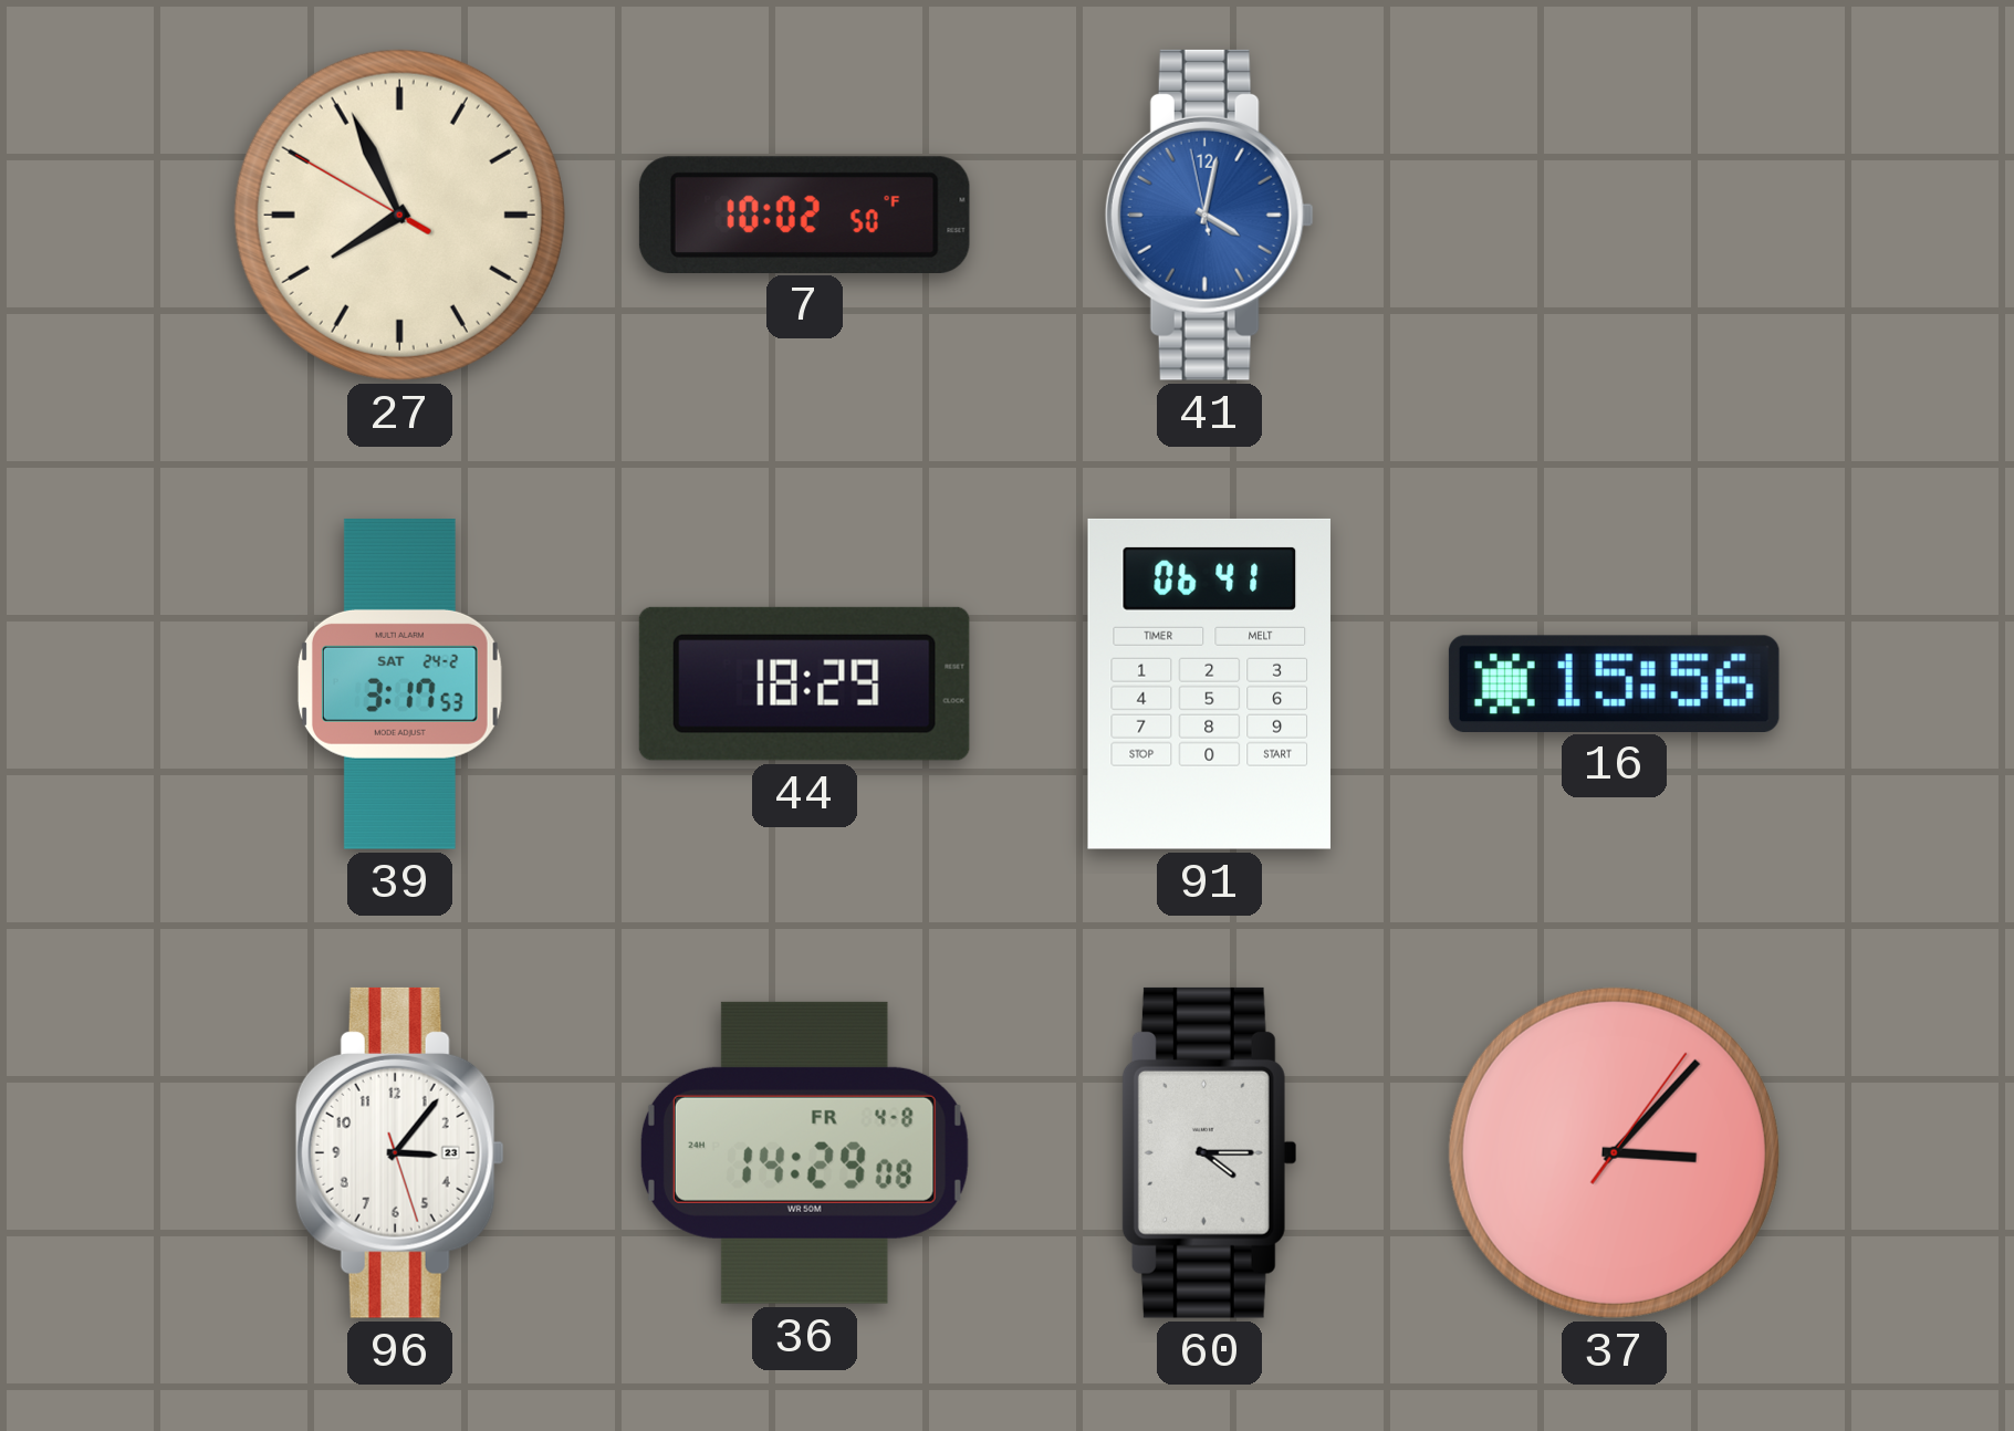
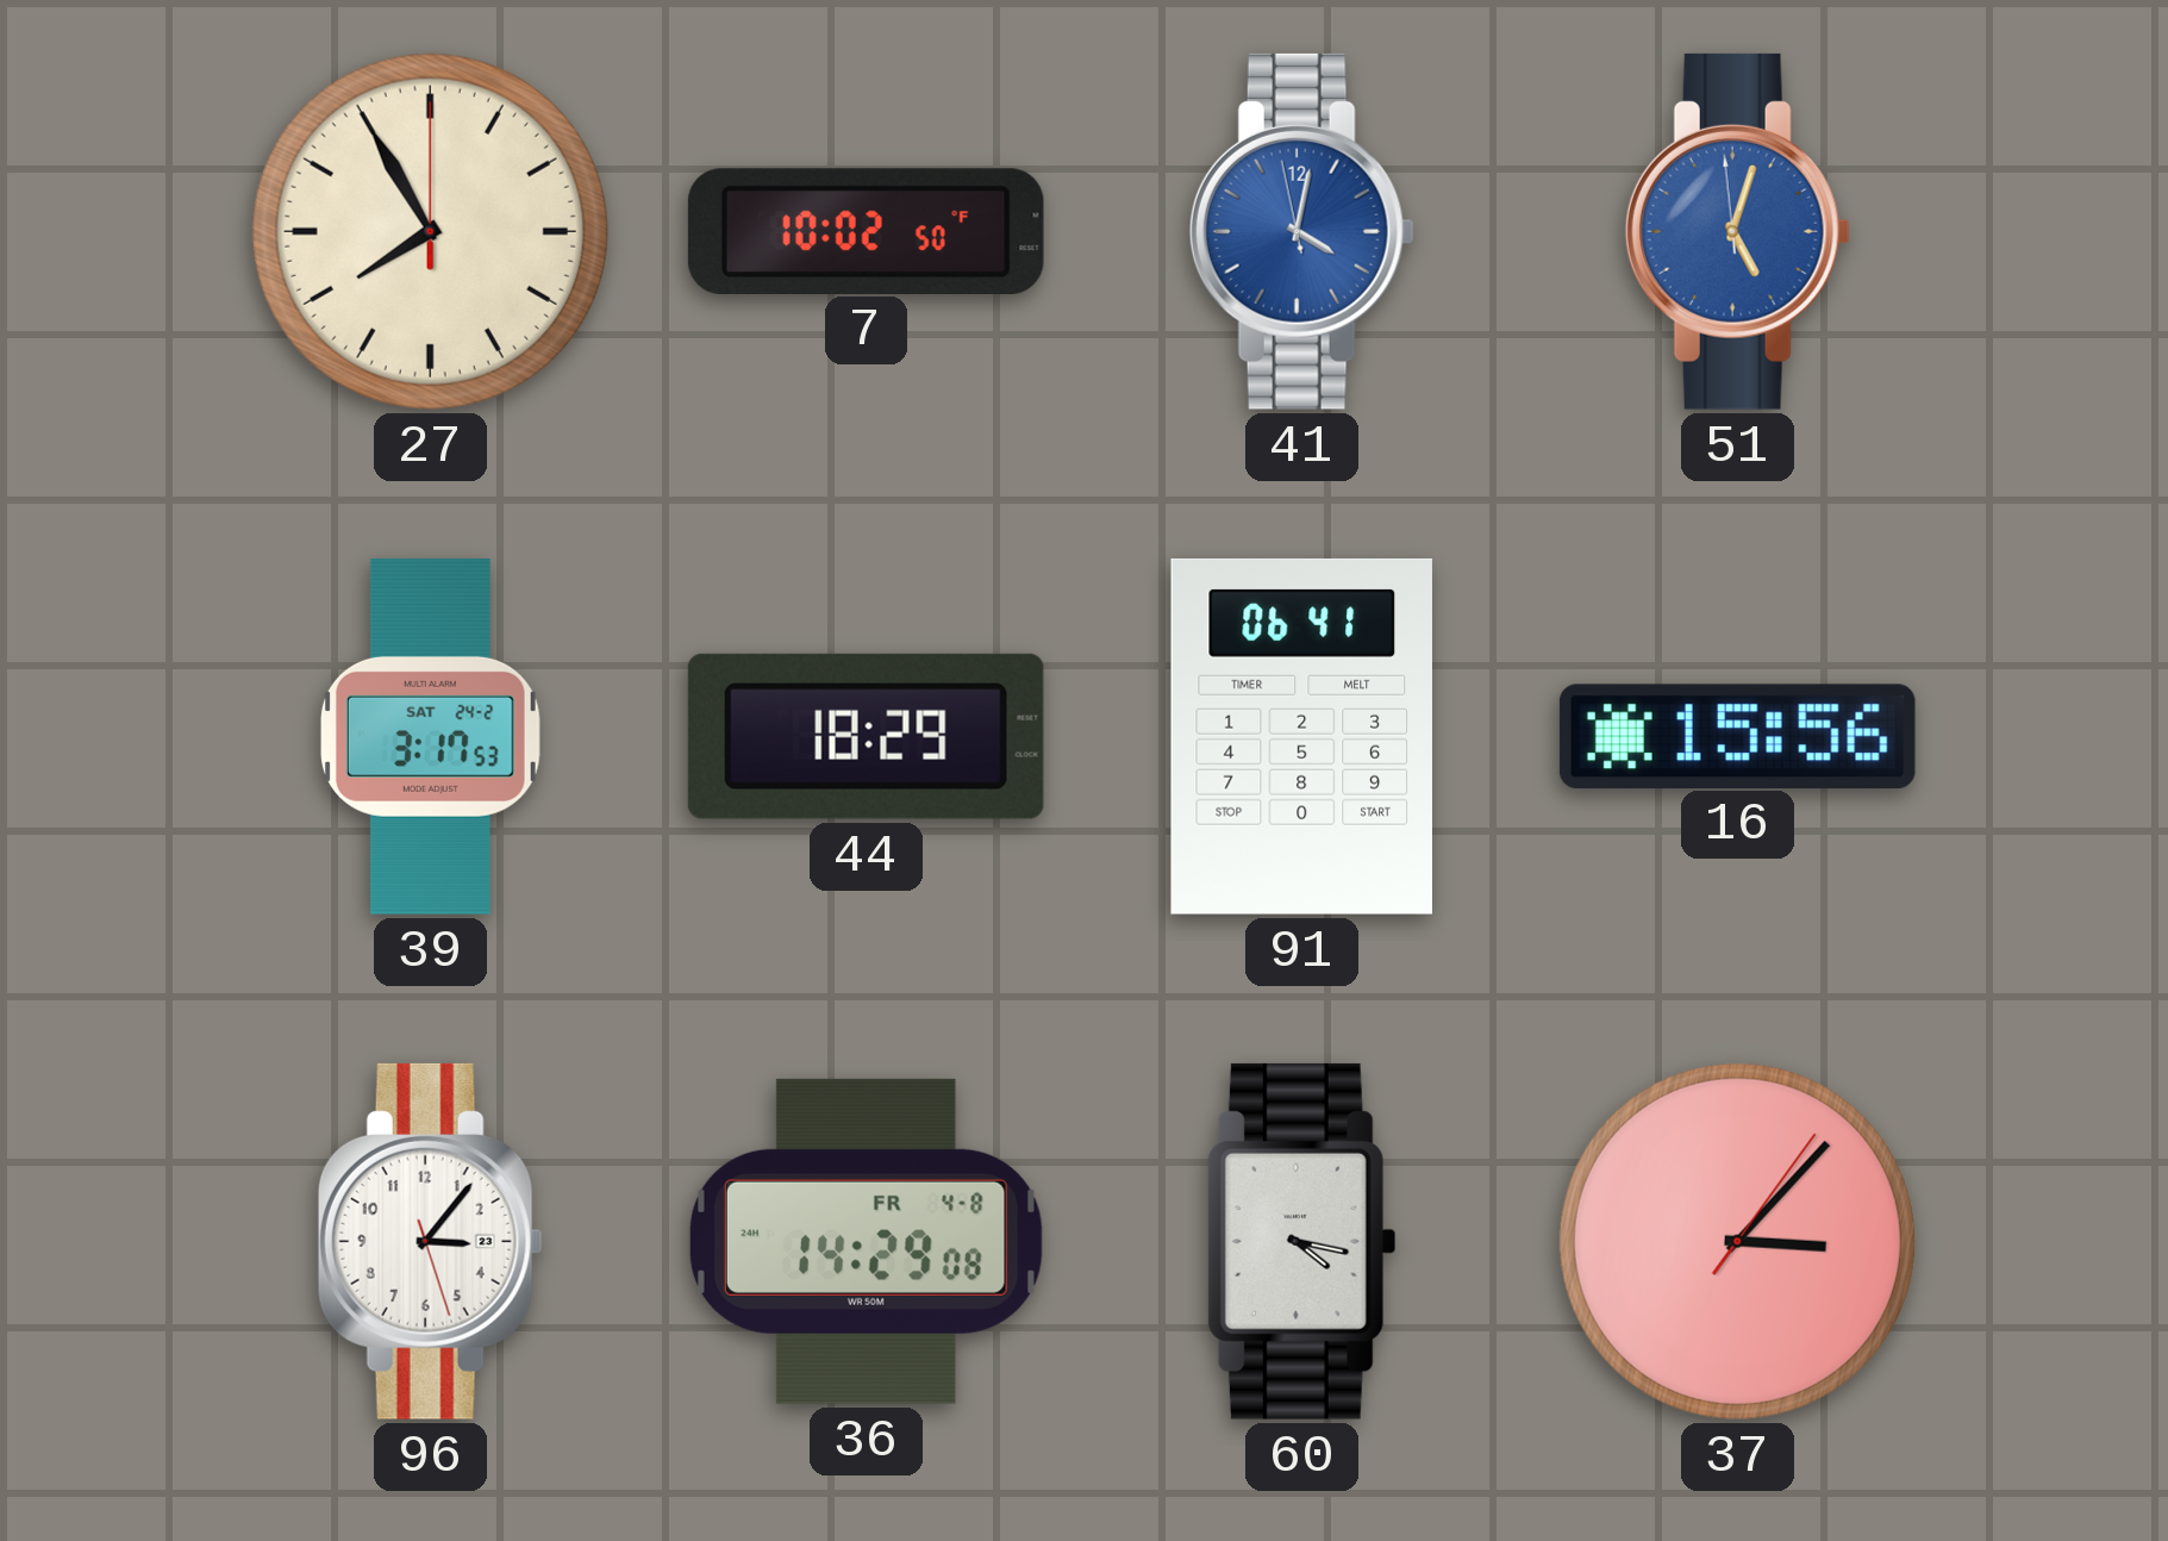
27: 7:55:50 -> 7:55:00 (430, 231)
51: none -> 5:02 (1737, 231)
60: 4:15 -> 4:17 (1301, 1241)
